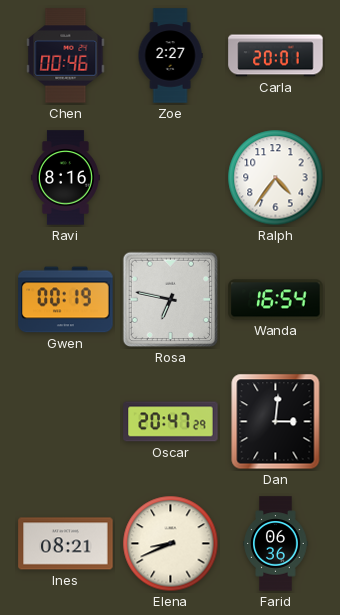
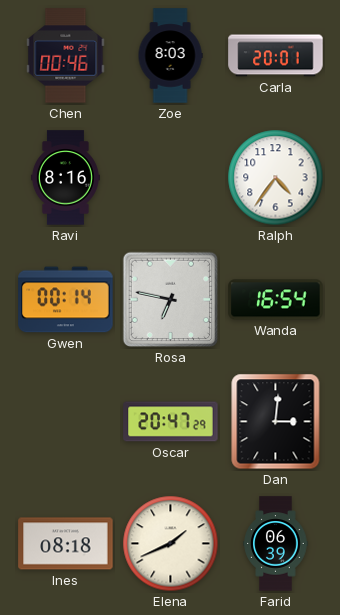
Zoe: 2:27 -> 8:03 (170, 56)
Gwen: 00:19 -> 00:14 (66, 300)
Ines: 08:21 -> 08:18 (66, 544)
Elena: 8:41 -> 1:41 (171, 544)
Farid: 06:36 -> 06:39 (276, 544)
